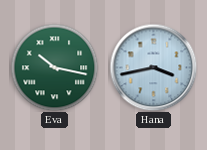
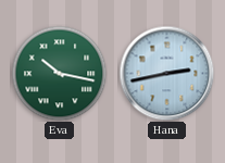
Hana: 3:43 -> 2:43 (166, 73)
